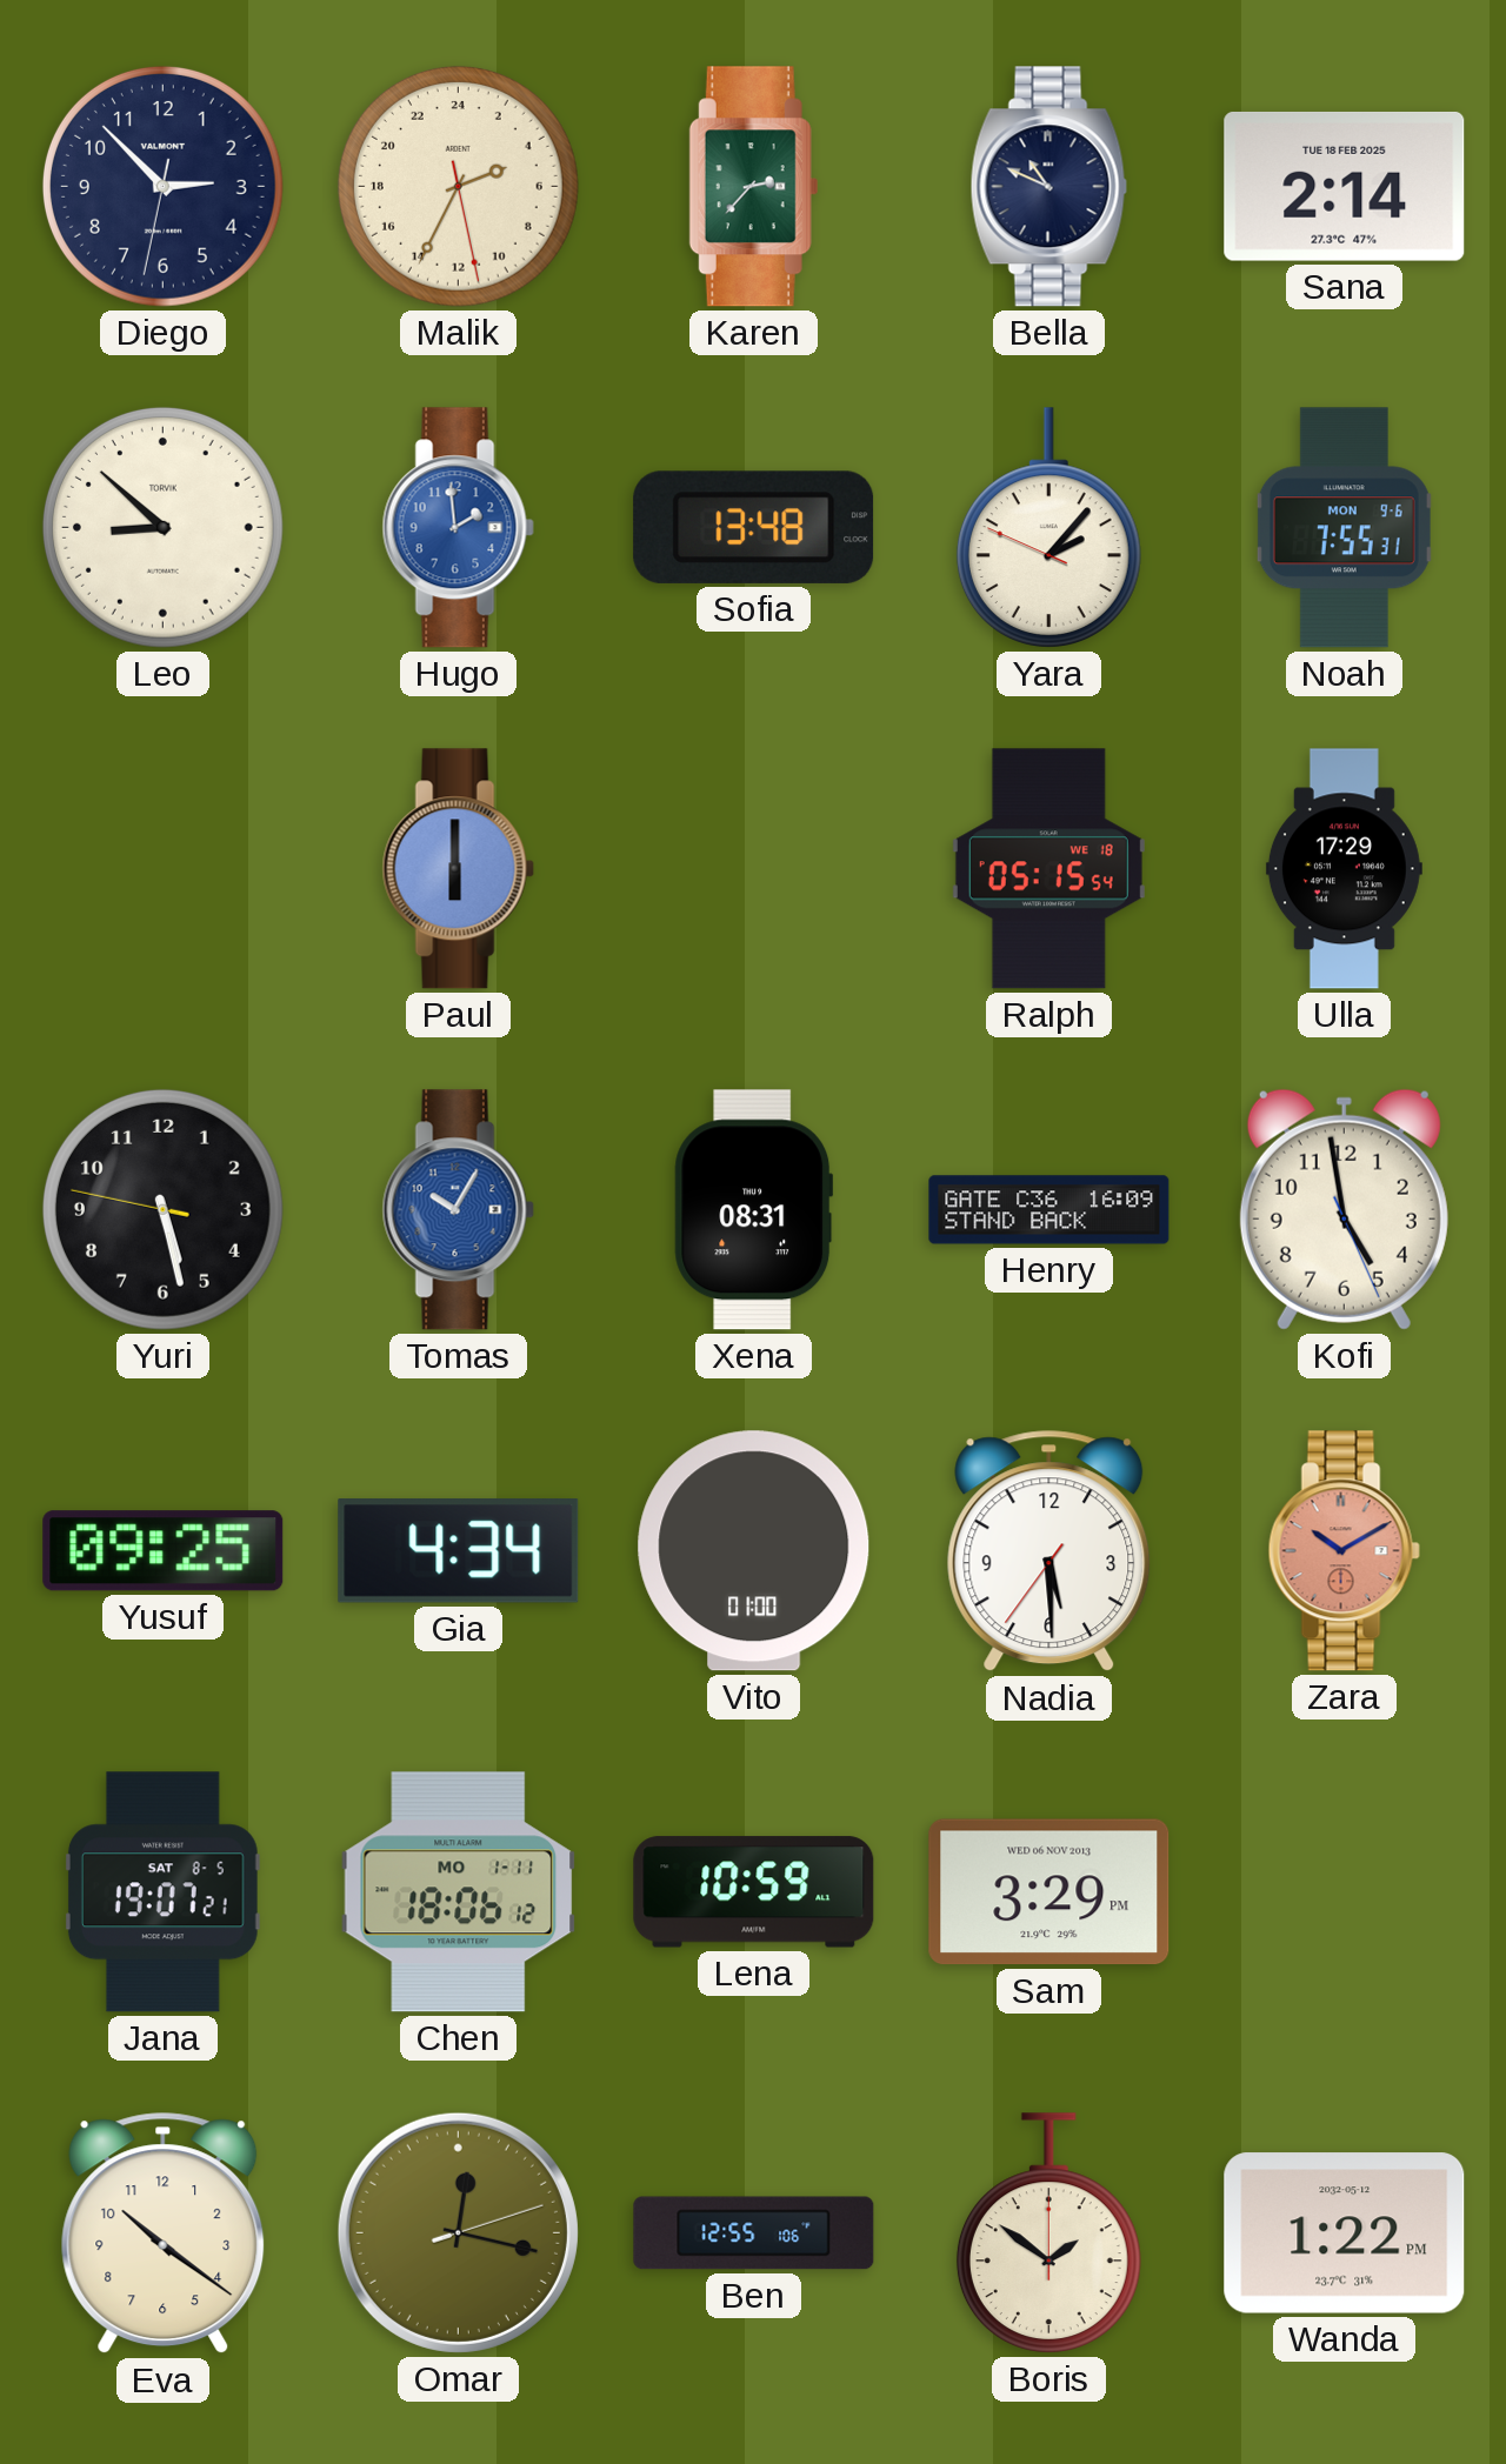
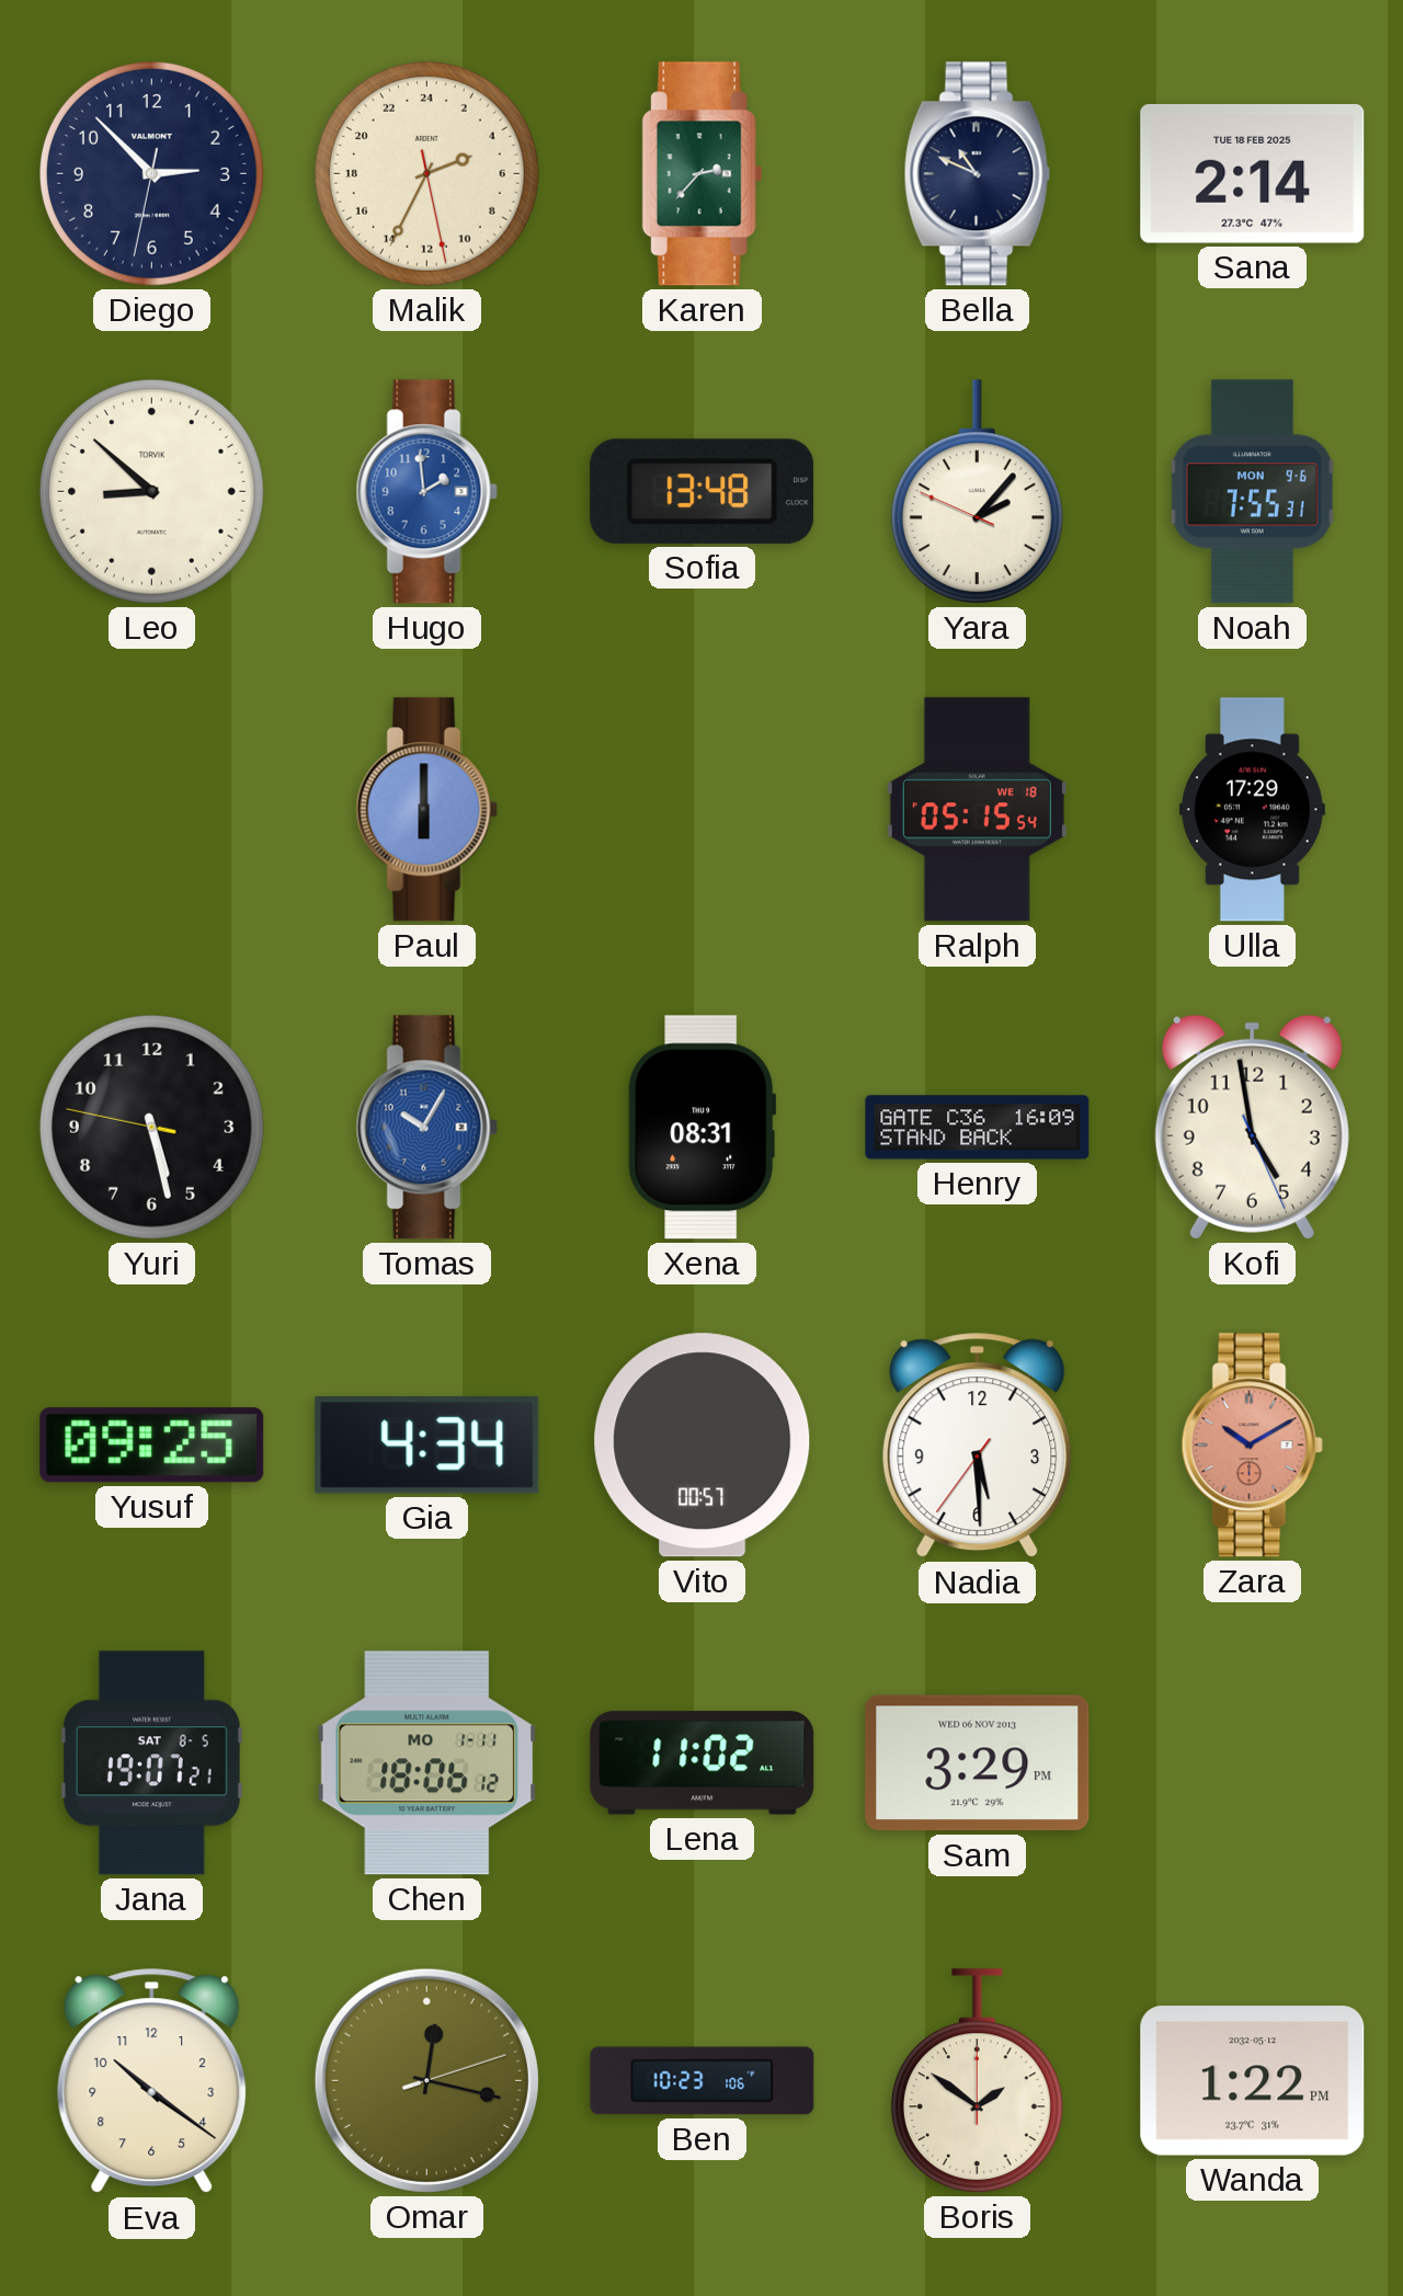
Vito: 01:00 -> 00:57 (703, 1446)
Lena: 10:59 -> 11:02 (703, 1763)
Ben: 12:55 -> 10:23 (703, 2081)
